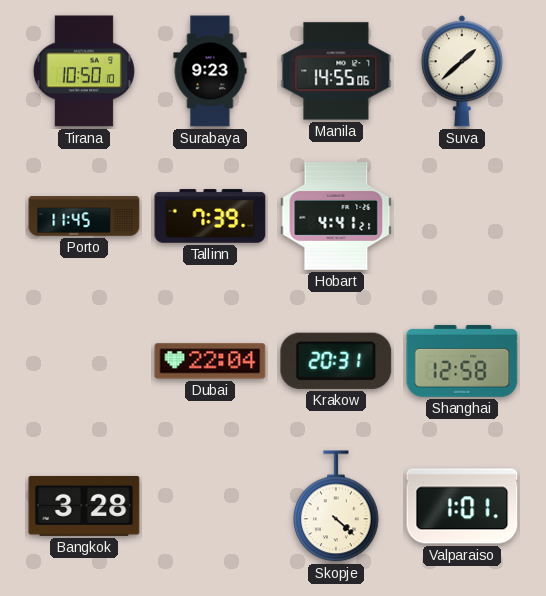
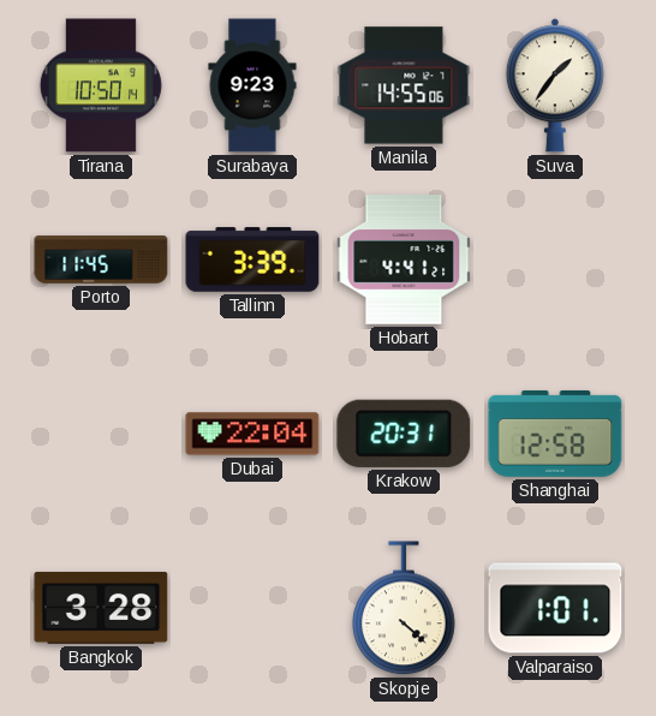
Tirana: 10:50:10 -> 10:50:14 (101, 85)
Suva: 1:38 -> 1:36 (555, 85)
Tallinn: 7:39 -> 3:39 (252, 259)
